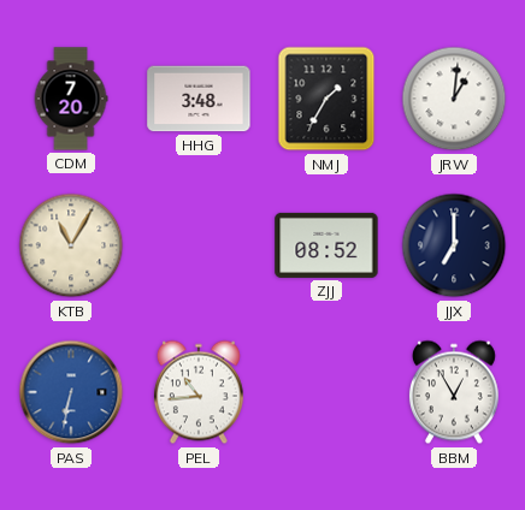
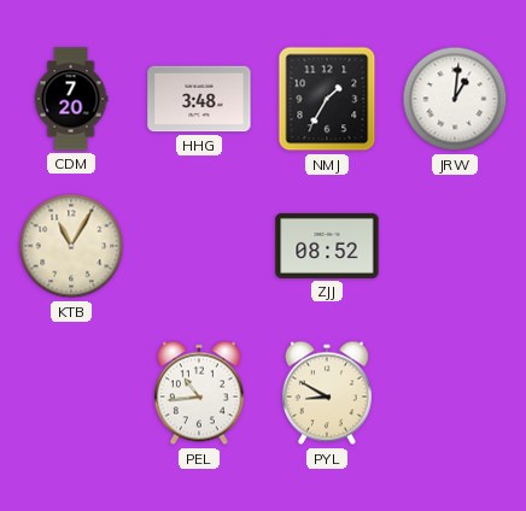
JJX: 7:00 -> none (454, 245)
PAS: 6:32 -> none (71, 392)
PYL: none -> 8:50 (327, 393)
BBM: 12:55 -> none (454, 392)
